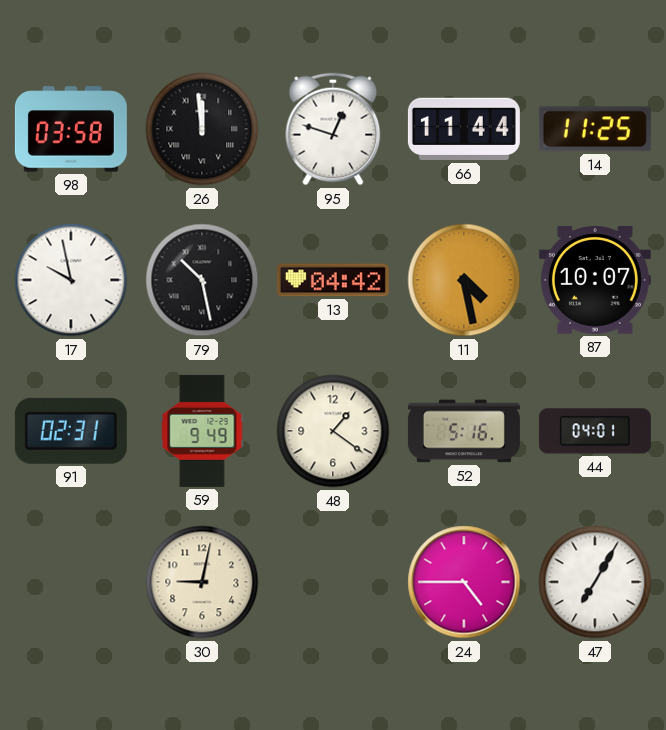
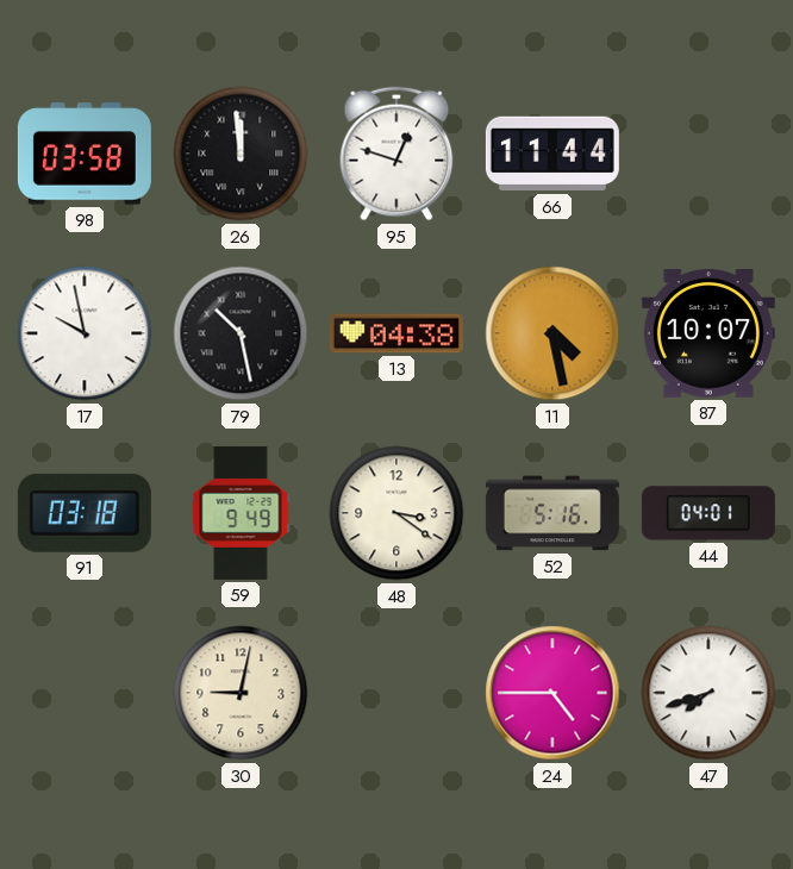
14: 11:25 -> none (595, 129)
13: 04:42 -> 04:38 (396, 333)
91: 02:31 -> 03:18 (85, 513)
48: 1:21 -> 3:21 (396, 513)
47: 7:05 -> 7:42 (708, 693)
